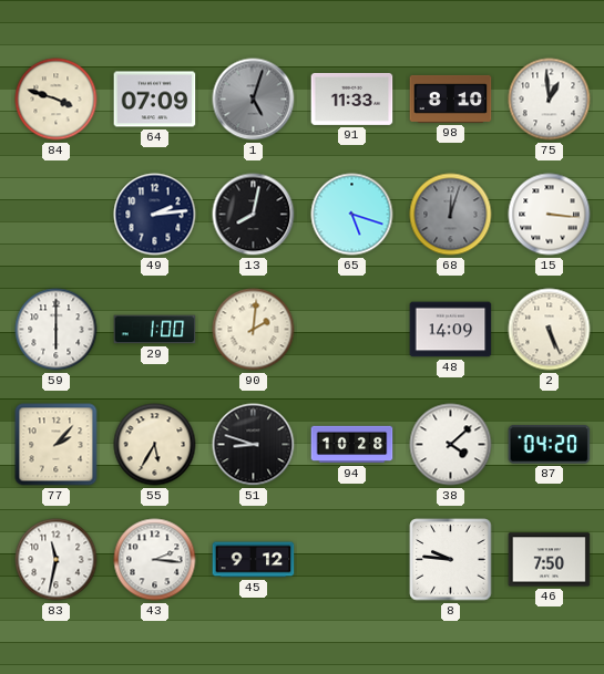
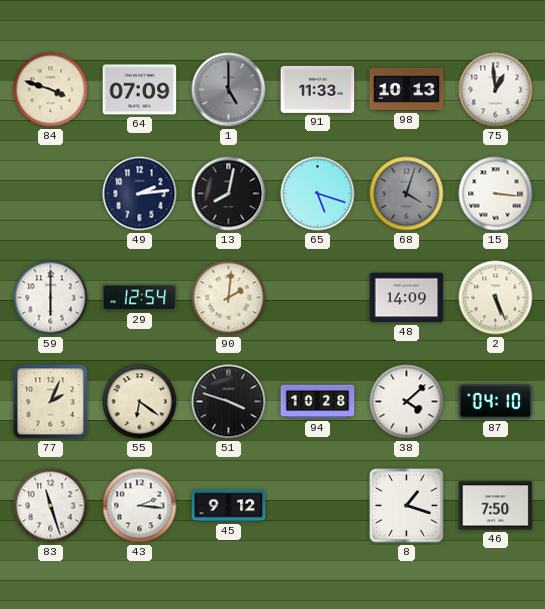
1: 5:03 -> 5:00 (229, 90)
98: 8:10 -> 10:13 (407, 89)
68: 12:03 -> 4:03 (407, 194)
29: 1:00 -> 12:54 (140, 298)
77: 2:07 -> 2:04 (51, 402)
55: 5:35 -> 6:21 (140, 402)
51: 8:48 -> 3:48 (229, 402)
87: 04:20 -> 04:10 (496, 401)
83: 11:32 -> 11:27 (51, 506)
8: 9:46 -> 1:18 (407, 506)
